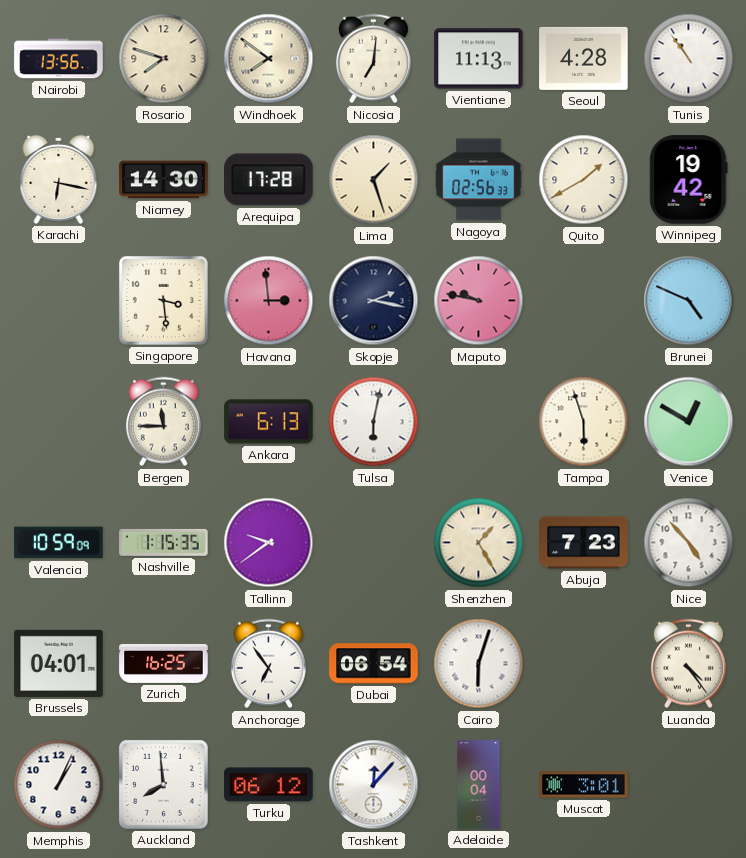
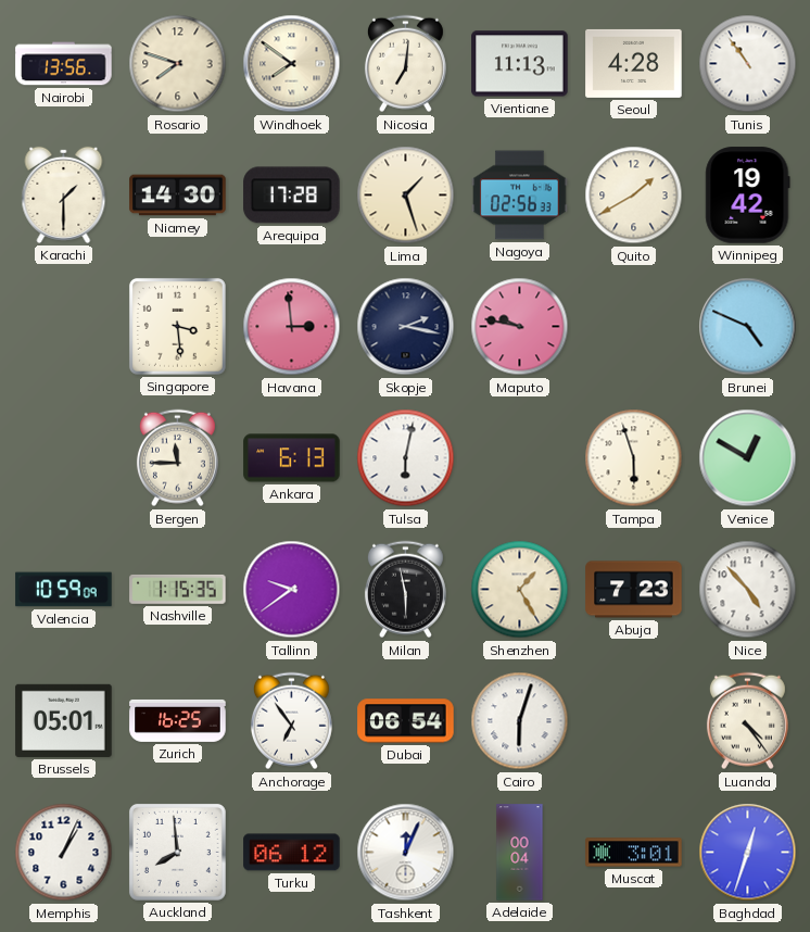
Karachi: 6:17 -> 1:30 (64, 194)
Milan: none -> 5:58 (405, 590)
Brussels: 04:01 -> 05:01 (64, 720)
Tashkent: 12:07 -> 12:04 (406, 853)
Baghdad: none -> 12:33 (748, 853)
